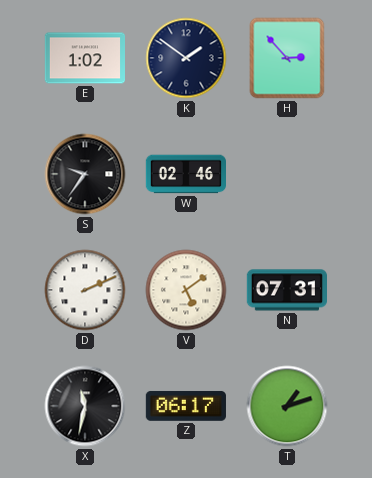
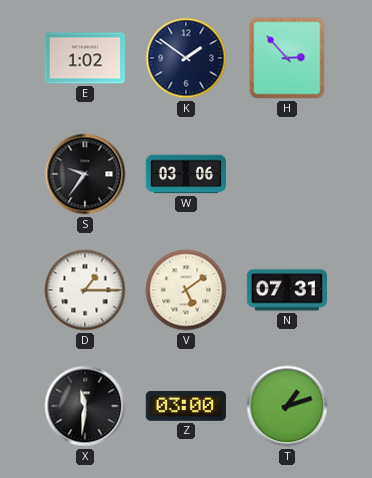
W: 02:46 -> 03:06 (185, 174)
D: 2:11 -> 1:15 (85, 290)
X: 11:32 -> 11:31 (85, 406)
Z: 06:17 -> 03:00 (185, 406)
